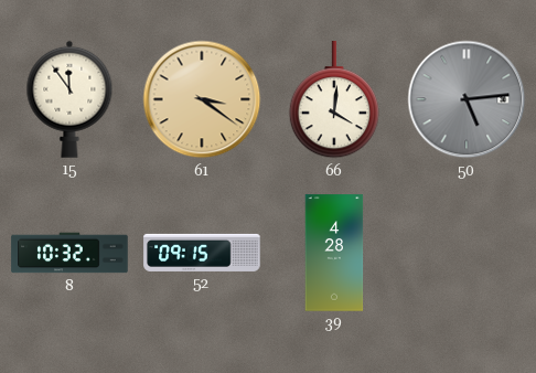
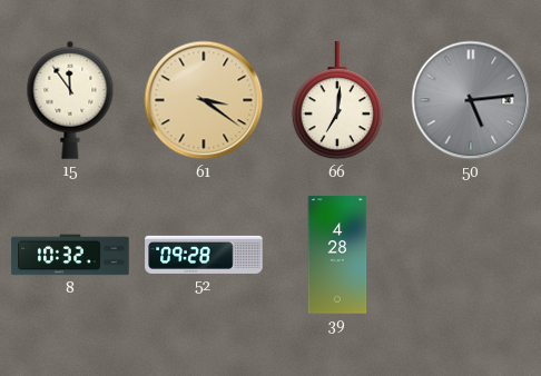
66: 4:01 -> 7:01 (337, 101)
52: 09:15 -> 09:28 (204, 255)
